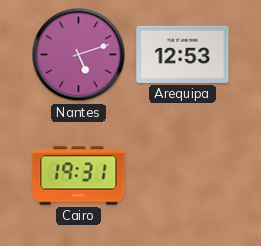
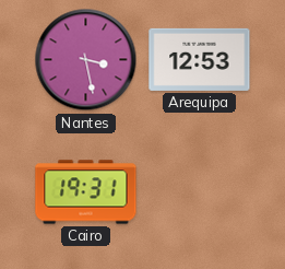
Nantes: 5:12 -> 3:28 (86, 60)
